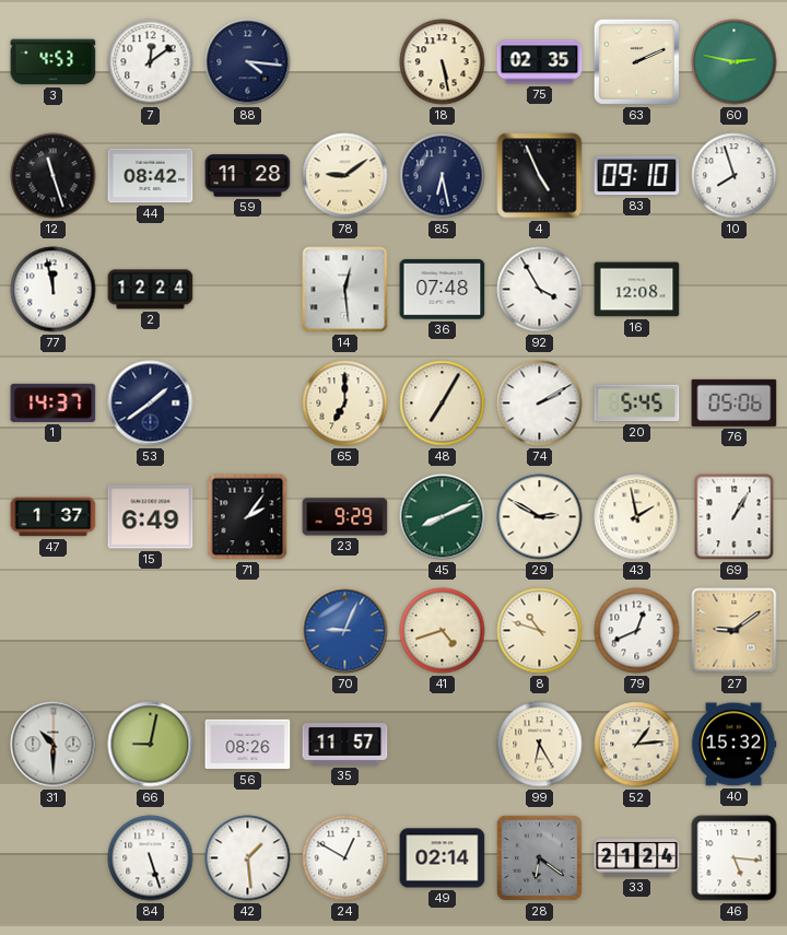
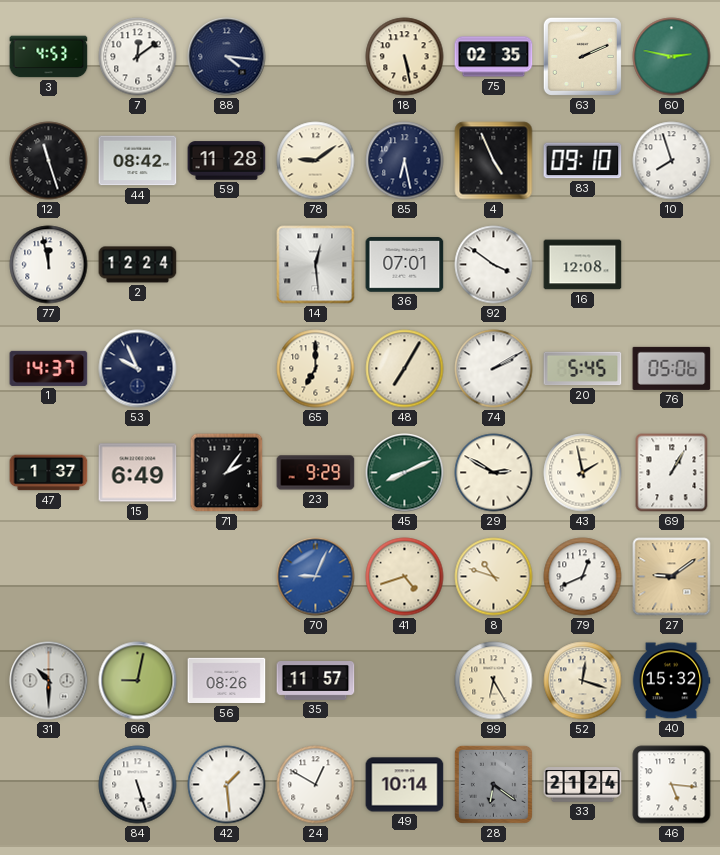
36: 07:48 -> 07:01 (405, 265)
92: 3:55 -> 3:51 (494, 265)
53: 1:39 -> 9:56 (138, 369)
52: 1:14 -> 12:18 (583, 681)
49: 02:14 -> 10:14 (405, 785)
